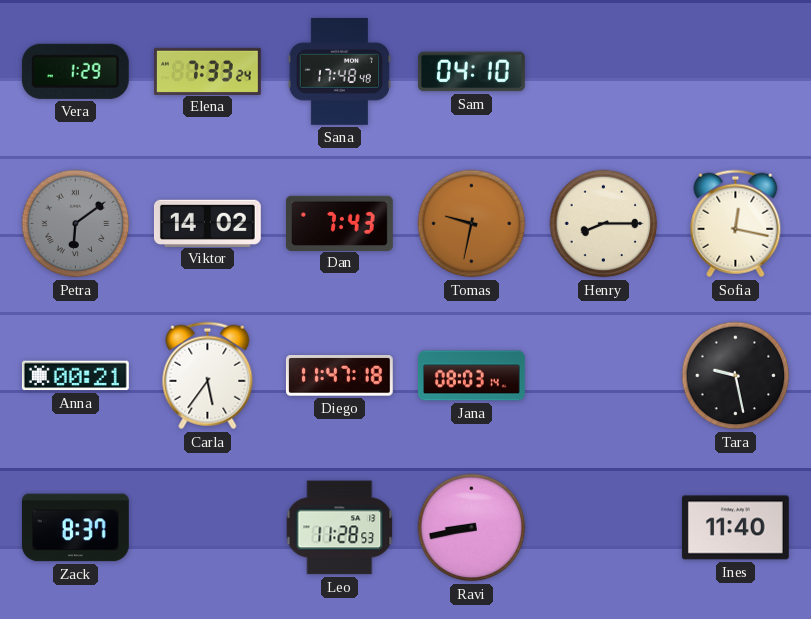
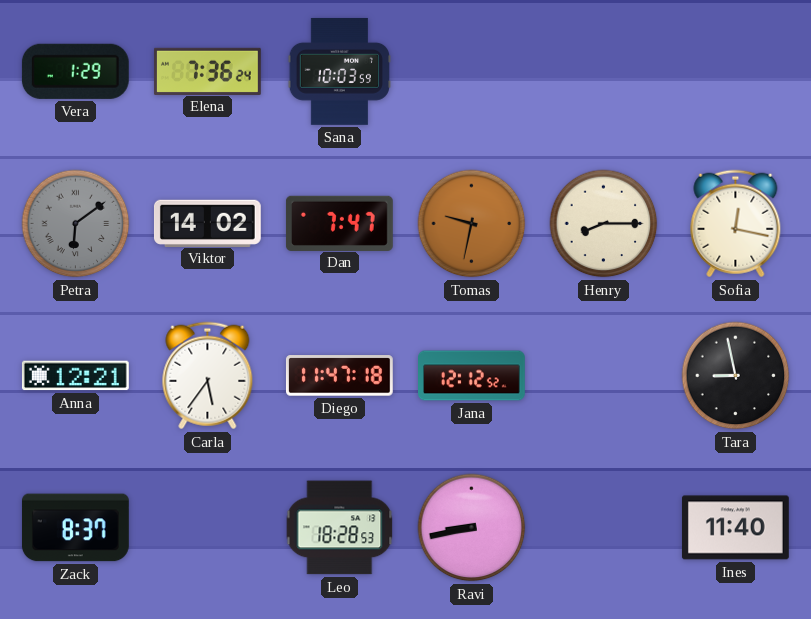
Elena: 7:33 -> 7:36 (208, 71)
Sana: 17:48 -> 10:03 (339, 71)
Sam: 04:10 -> none (471, 72)
Dan: 7:43 -> 7:47 (339, 223)
Anna: 00:21 -> 12:21 (75, 376)
Jana: 08:03 -> 12:12 (472, 376)
Tara: 9:28 -> 8:58 (736, 376)
Leo: 11:28 -> 18:28 (340, 528)
